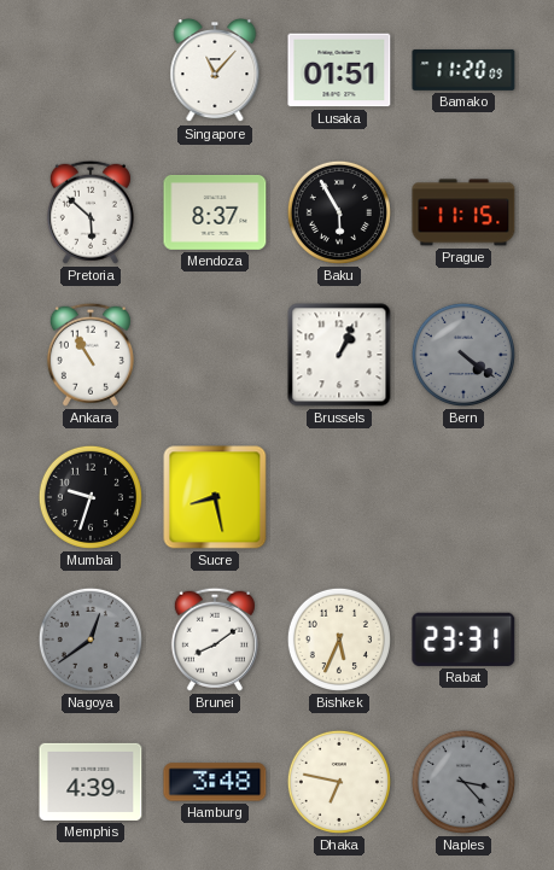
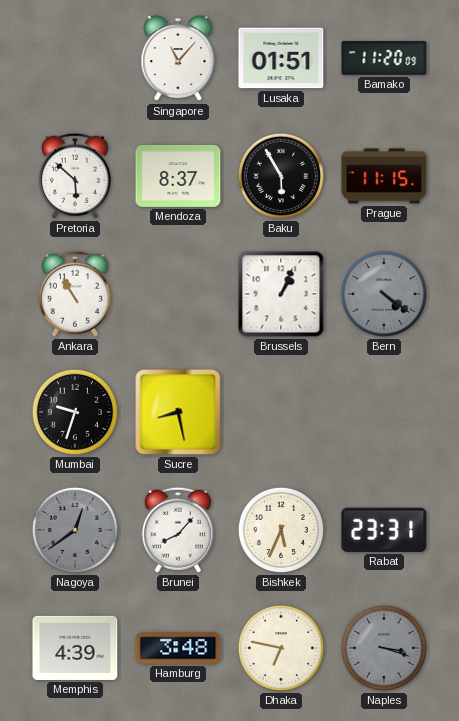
Brunei: 8:09 -> 8:07 (178, 530)
Naples: 3:23 -> 3:18 (384, 648)
